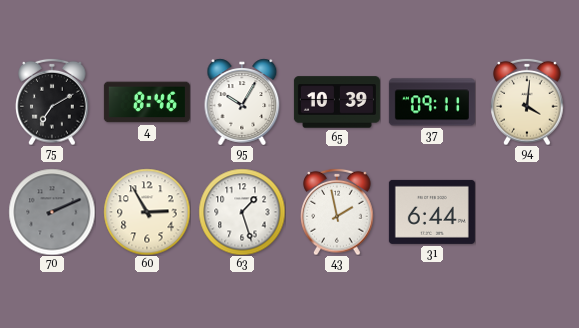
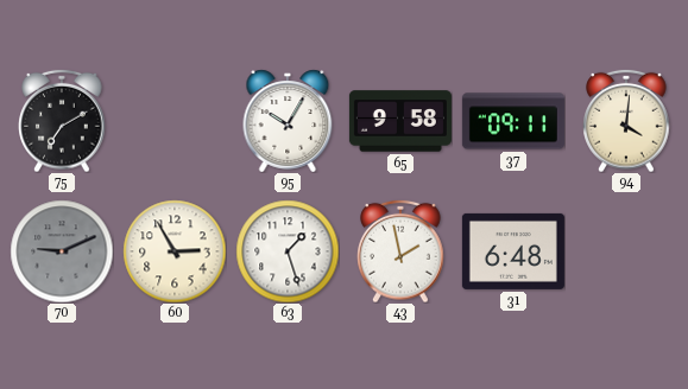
4: 8:46 -> none (147, 102)
65: 10:39 -> 9:58 (400, 121)
70: 2:11 -> 9:11 (62, 251)
31: 6:44 -> 6:48 (513, 251)
